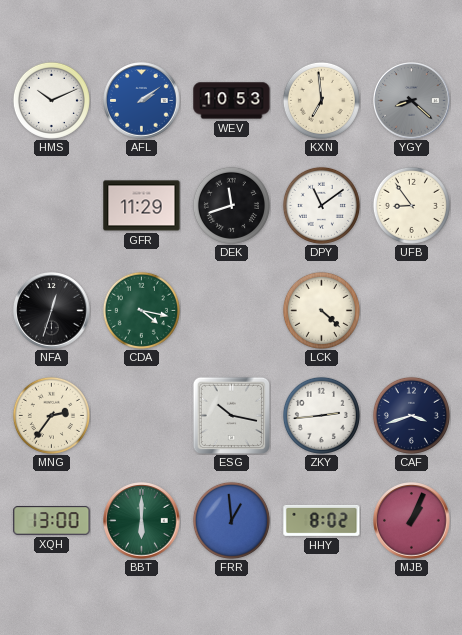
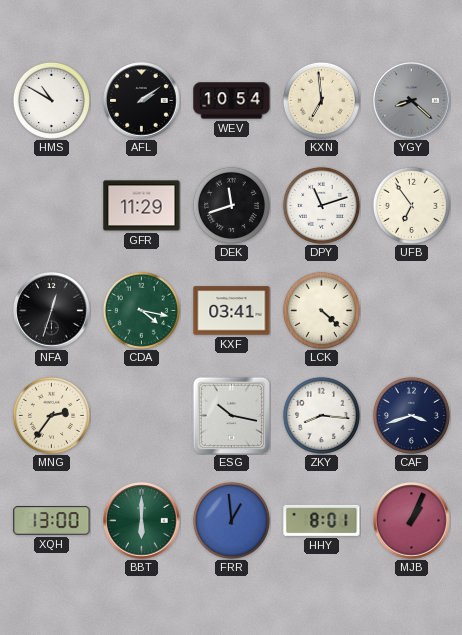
HMS: 10:11 -> 10:50 (51, 100)
AFL dial: blue -> black (142, 101)
WEV: 10:53 -> 10:54 (232, 101)
DPY: 11:09 -> 11:12 (321, 205)
UFB: 8:54 -> 6:54 (411, 205)
KXF: none -> 03:41 (232, 311)
ZKY: 2:44 -> 8:16 (321, 415)
HHY: 8:02 -> 8:01 (322, 520)
